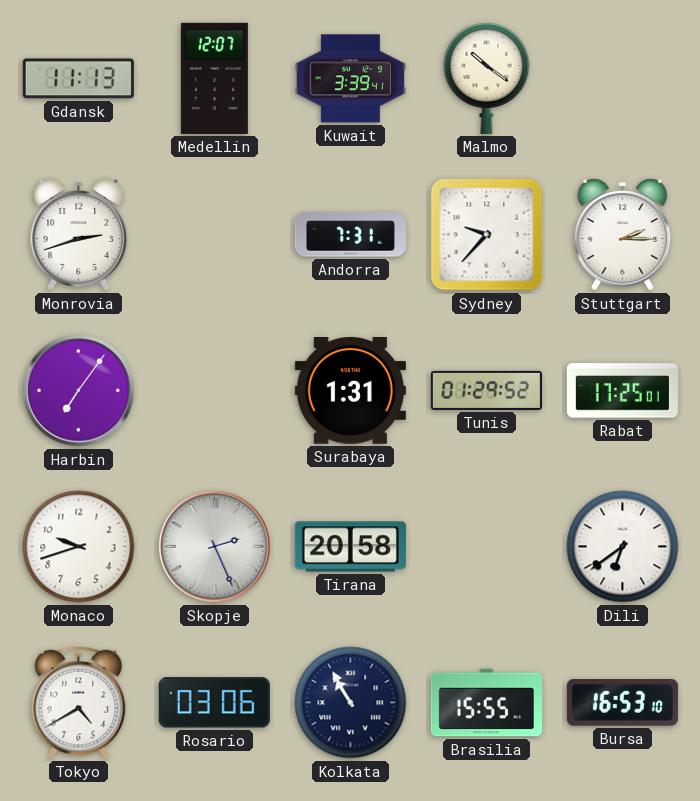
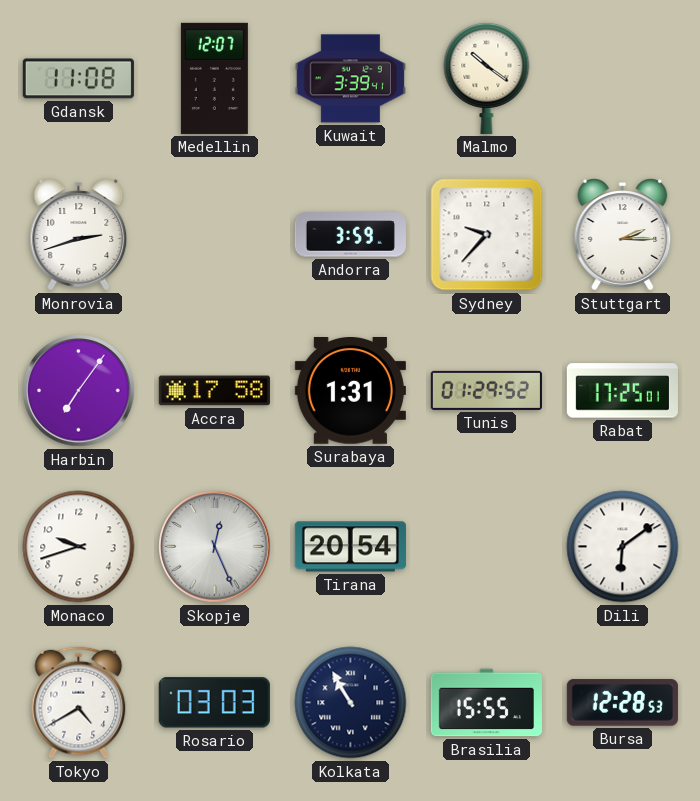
Gdansk: 11:13 -> 11:08 (78, 79)
Andorra: 7:31 -> 3:59 (350, 235)
Accra: none -> 17:58 (214, 391)
Skopje: 2:26 -> 12:26 (215, 547)
Tirana: 20:58 -> 20:54 (350, 547)
Dili: 6:39 -> 6:09 (623, 547)
Rosario: 03:06 -> 03:03 (214, 703)
Bursa: 16:53 -> 12:28 (622, 703)
